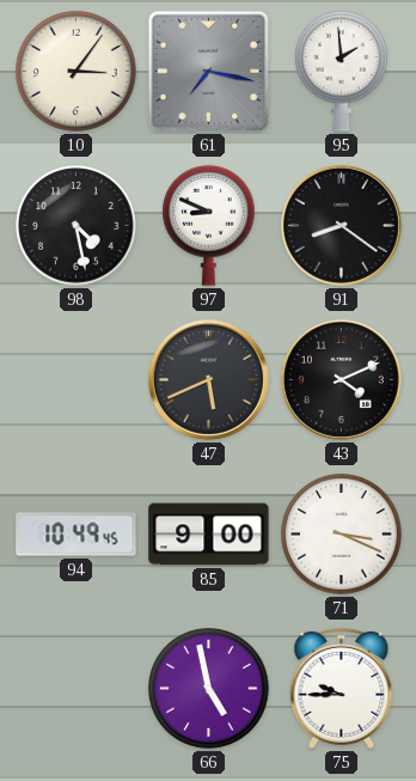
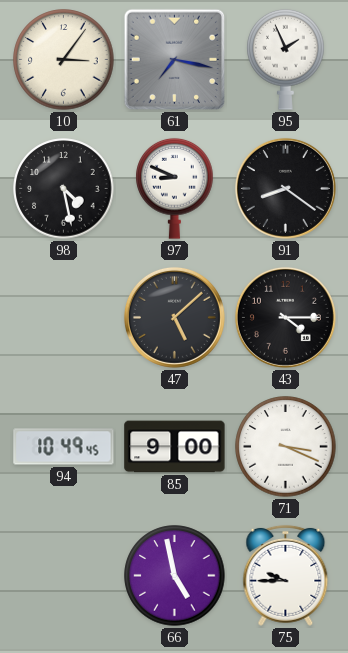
95: 1:59 -> 1:56 (286, 59)
47: 5:41 -> 5:08 (174, 317)
43: 4:11 -> 4:15 (285, 317)
